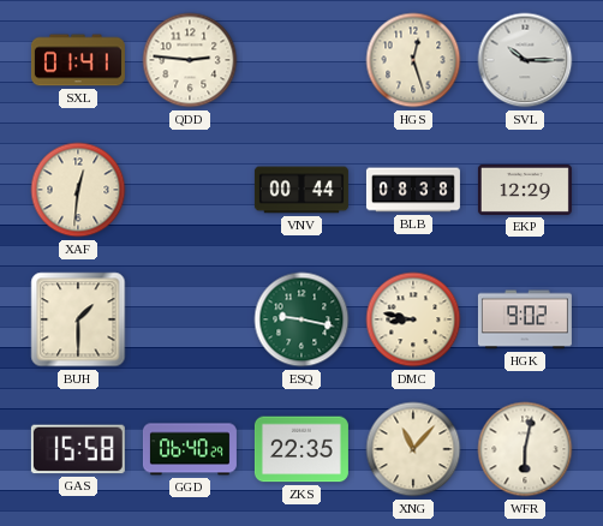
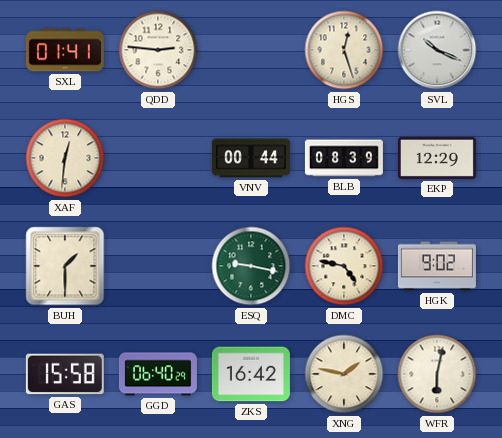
SVL: 10:15 -> 10:19 (437, 50)
BLB: 08:38 -> 08:39 (344, 158)
DMC: 8:47 -> 4:47 (344, 266)
ZKS: 22:35 -> 16:42 (251, 374)
XNG: 11:07 -> 1:47 (344, 374)
